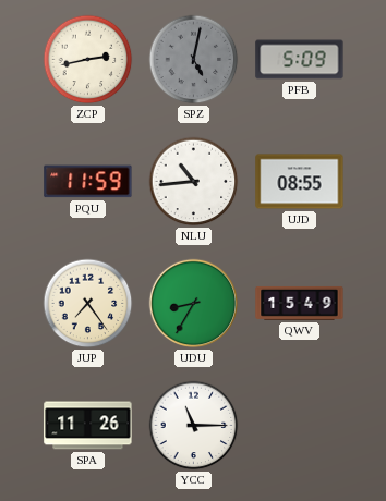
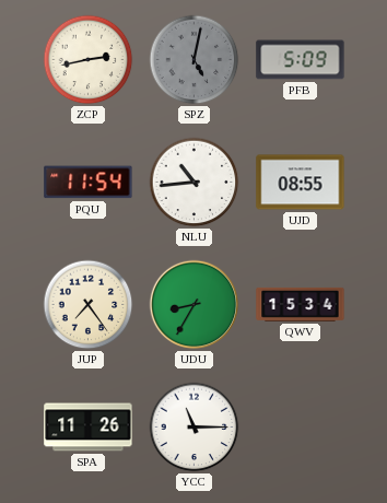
PQU: 11:59 -> 11:54 (89, 183)
QWV: 15:49 -> 15:34 (301, 304)
